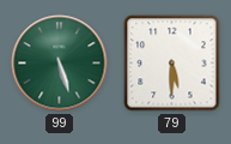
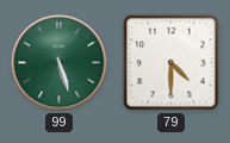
79: 5:30 -> 4:30 (172, 63)
